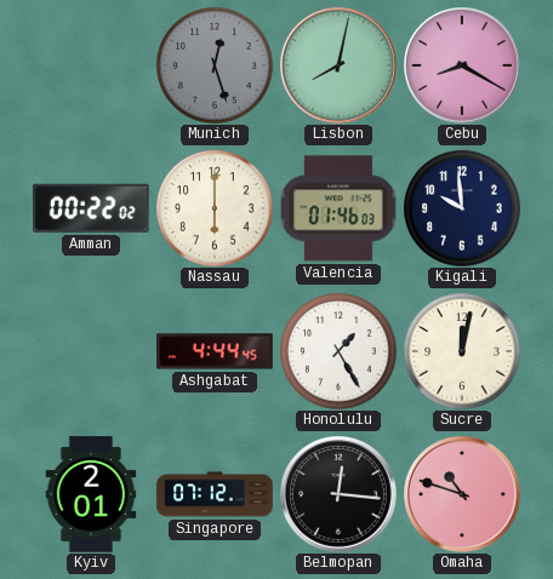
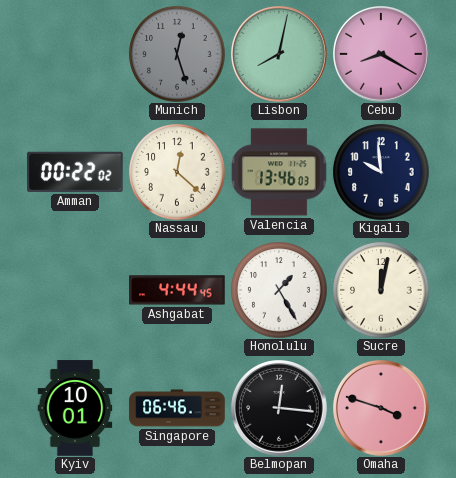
Nassau: 6:00 -> 12:22 (177, 172)
Valencia: 01:46 -> 13:46 (279, 172)
Kyiv: 2:01 -> 10:01 (75, 408)
Singapore: 07:12 -> 06:46 (177, 408)
Omaha: 10:48 -> 3:48 (382, 409)
